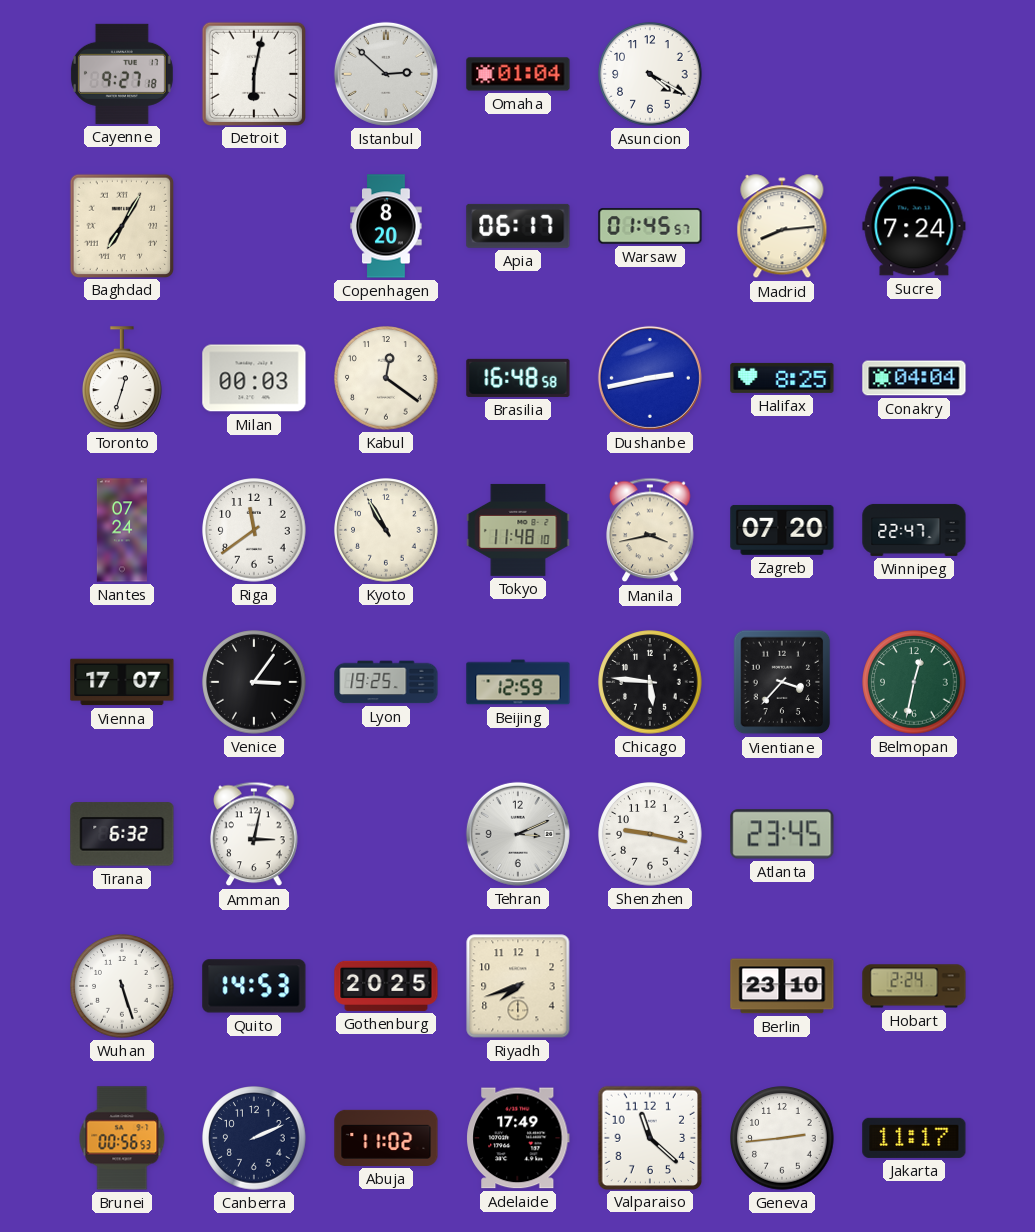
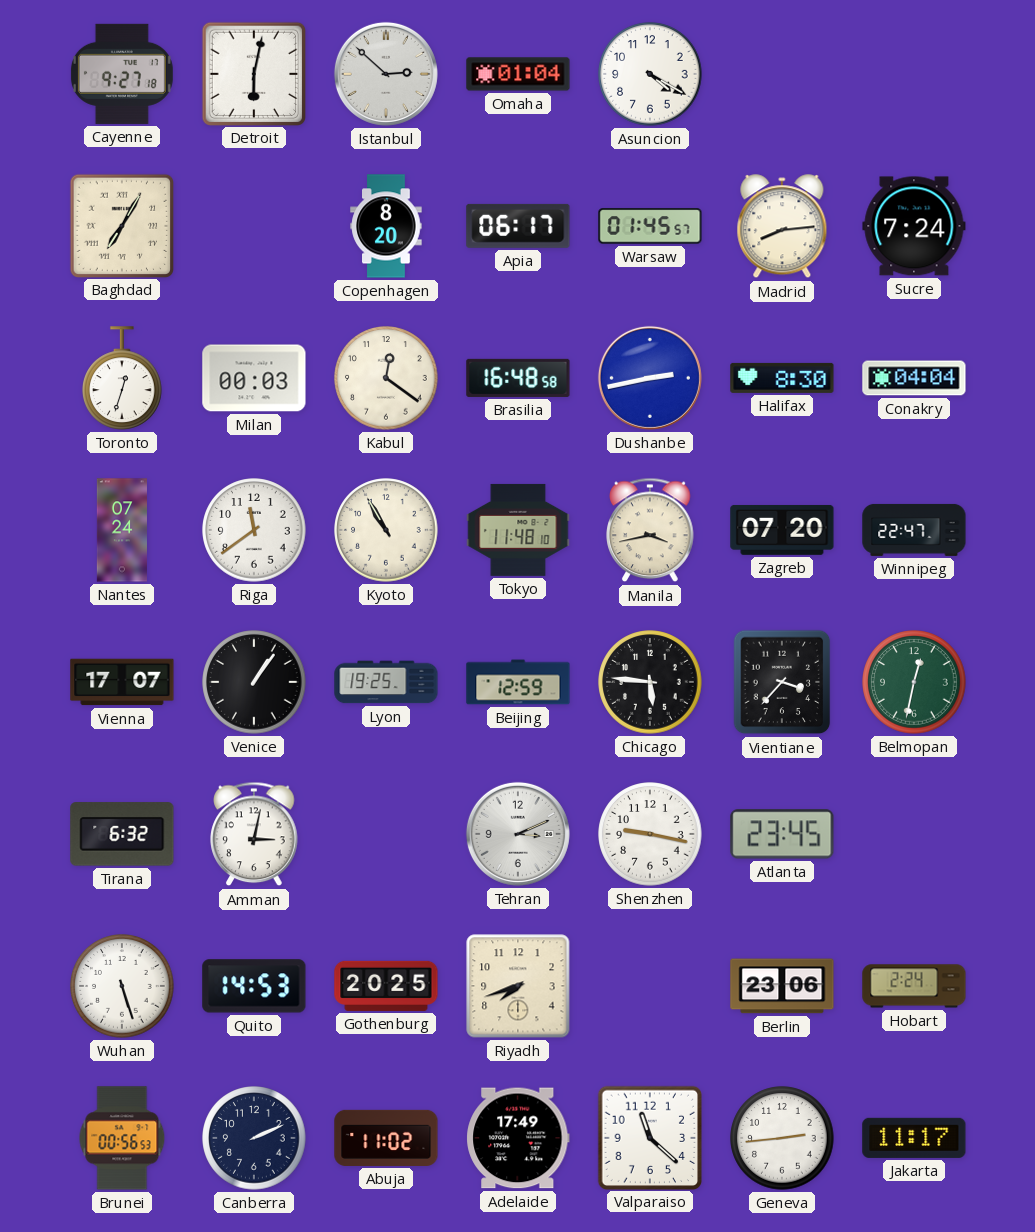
Halifax: 8:25 -> 8:30 (782, 378)
Venice: 3:06 -> 1:06 (254, 682)
Berlin: 23:10 -> 23:06 (782, 986)
